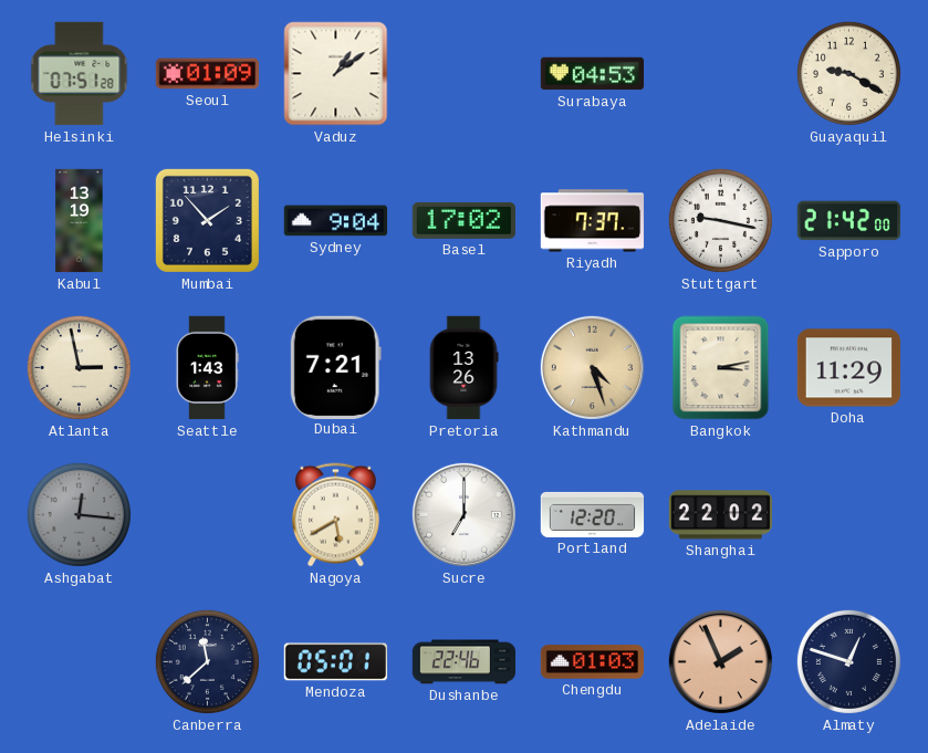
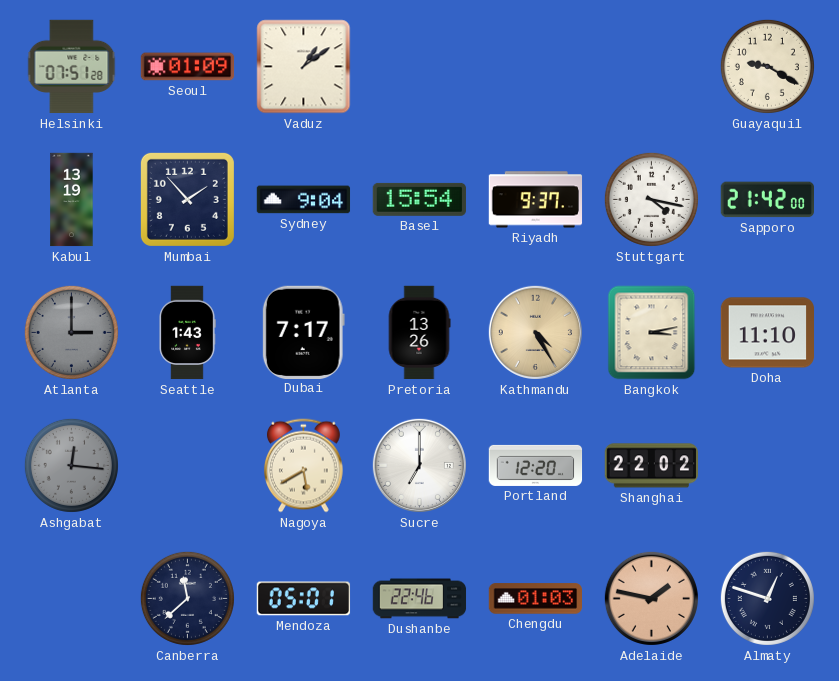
Surabaya: 04:53 -> none (593, 74)
Basel: 17:02 -> 15:54 (419, 199)
Riyadh: 7:37 -> 9:37 (536, 200)
Stuttgart: 9:17 -> 4:17 (651, 199)
Atlanta: 2:58 -> 3:00 (71, 332)
Atlanta dial: cream -> grey (71, 332)
Dubai: 7:21 -> 7:17 (303, 332)
Kathmandu: 4:27 -> 4:25 (535, 332)
Doha: 11:29 -> 11:10 (768, 333)
Adelaide: 1:56 -> 1:47 (651, 598)
